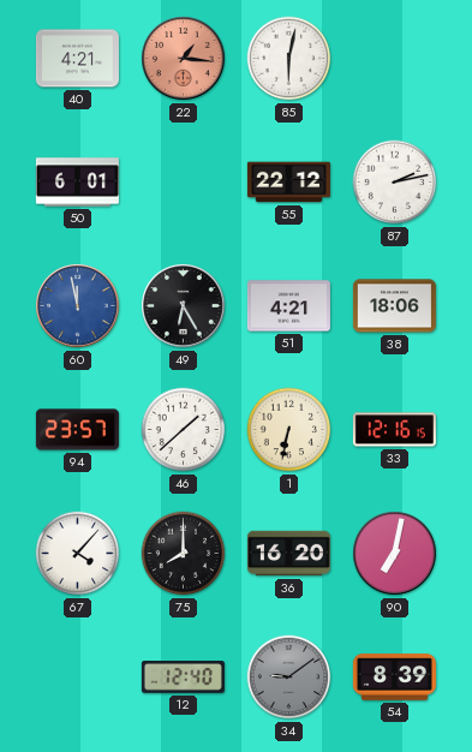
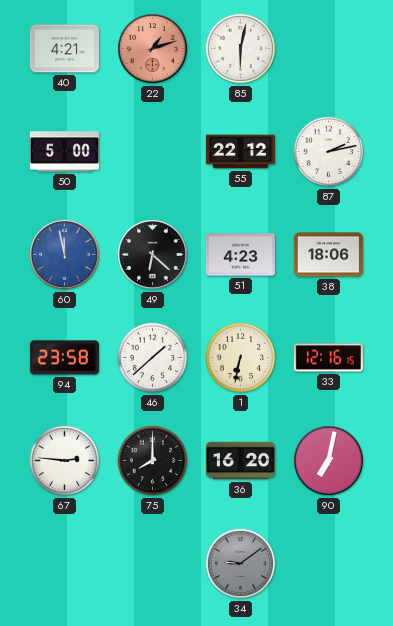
22: 1:16 -> 1:12 (153, 49)
50: 6:01 -> 5:00 (64, 152)
49: 6:25 -> 6:22 (153, 255)
51: 4:21 -> 4:23 (240, 255)
94: 23:57 -> 23:58 (64, 358)
67: 4:07 -> 2:46 (65, 461)
12: 12:40 -> none (183, 678)
54: 8:39 -> none (394, 678)
